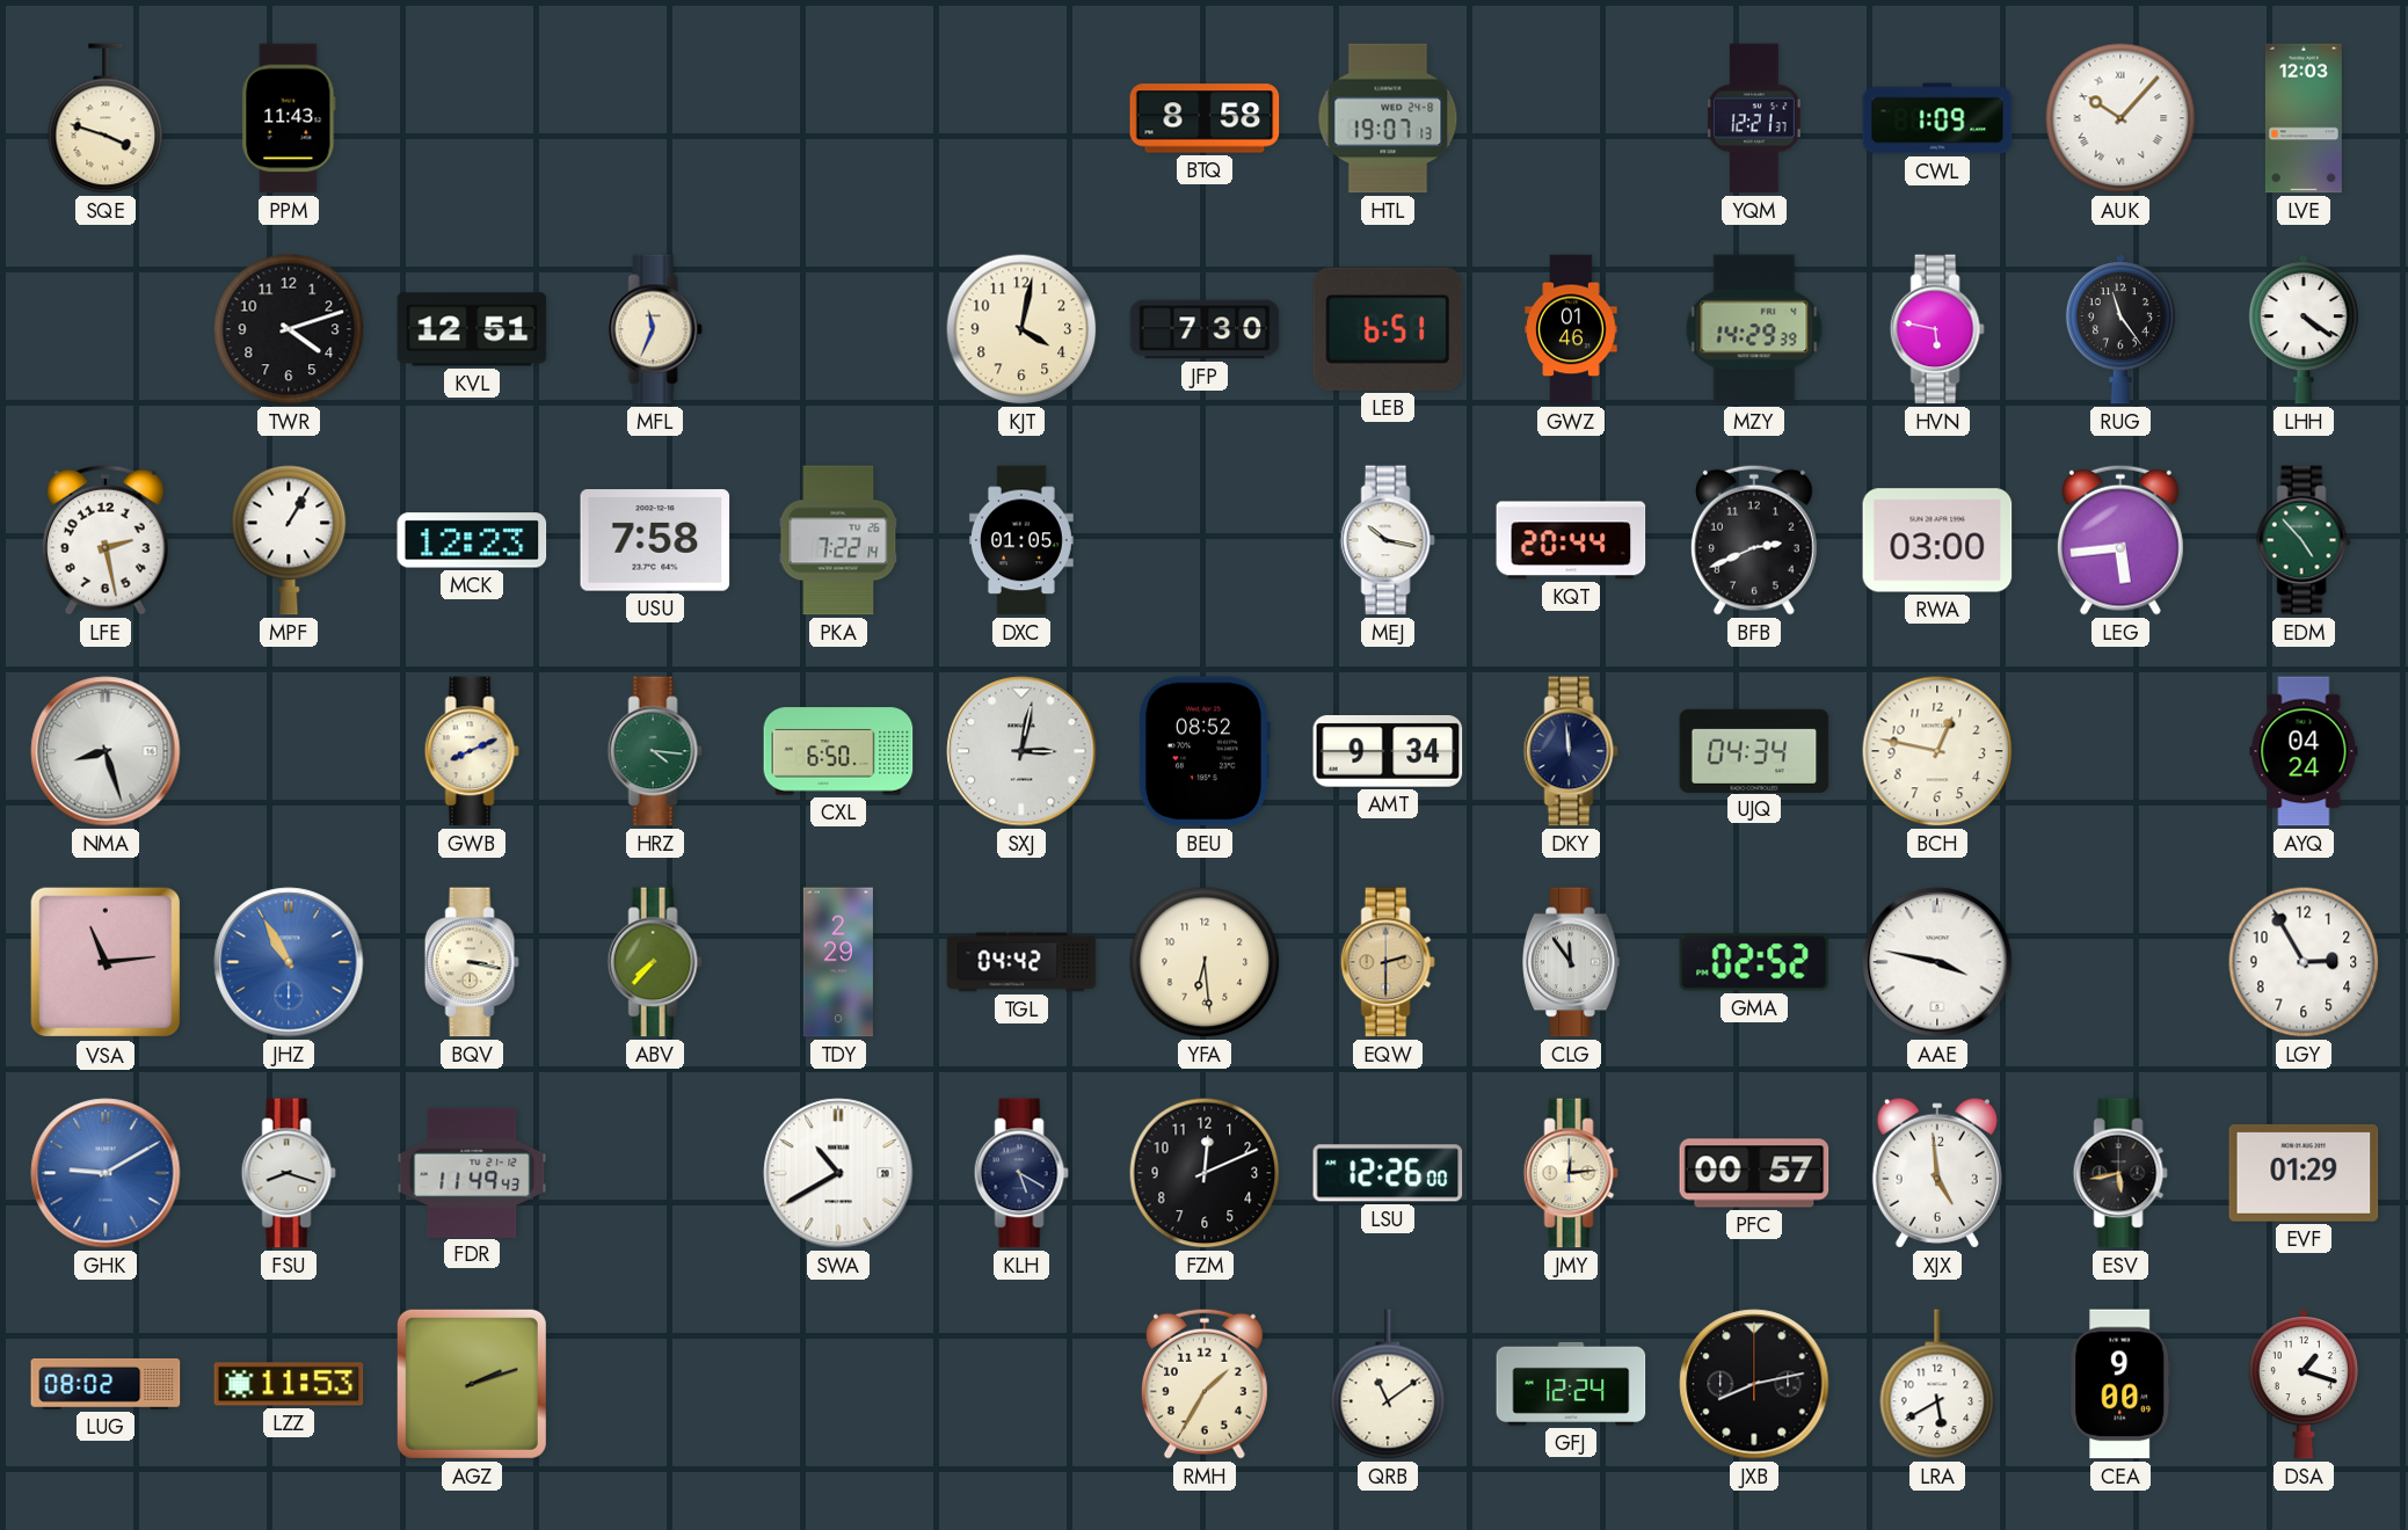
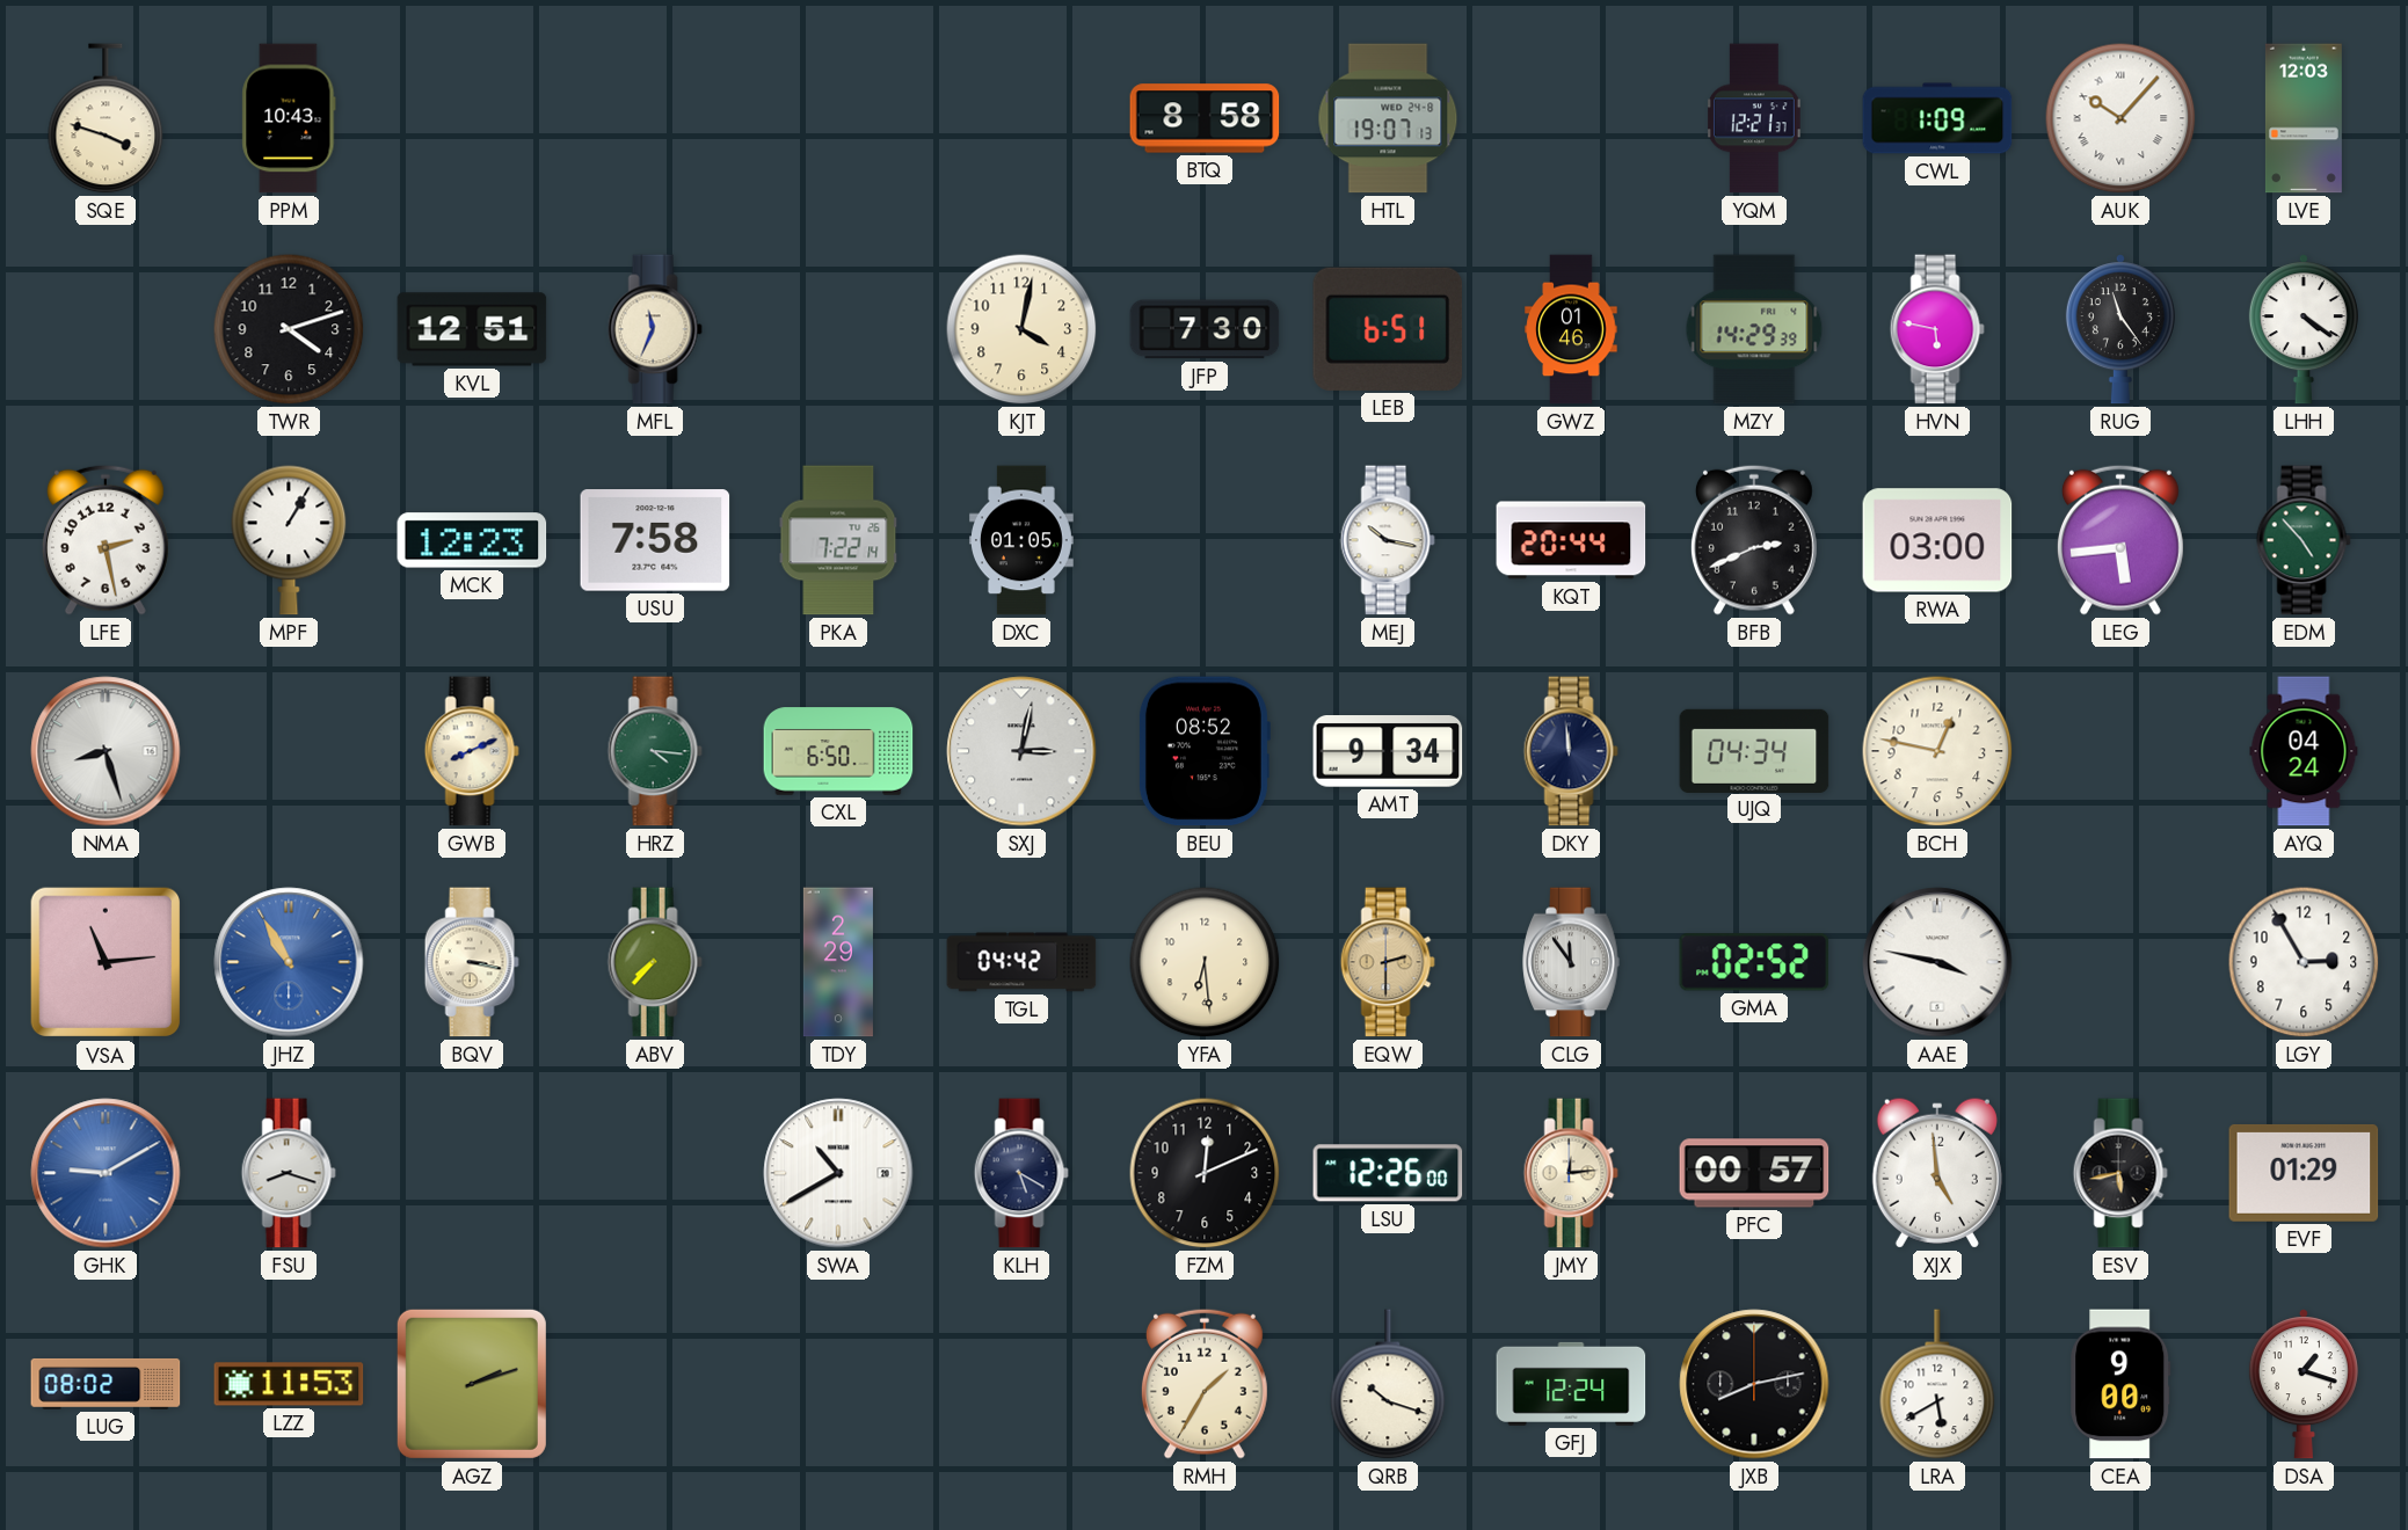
PPM: 11:43 -> 10:43 (289, 118)
FDR: 11:49 -> none (472, 1172)
QRB: 11:09 -> 10:18 (1388, 1384)
